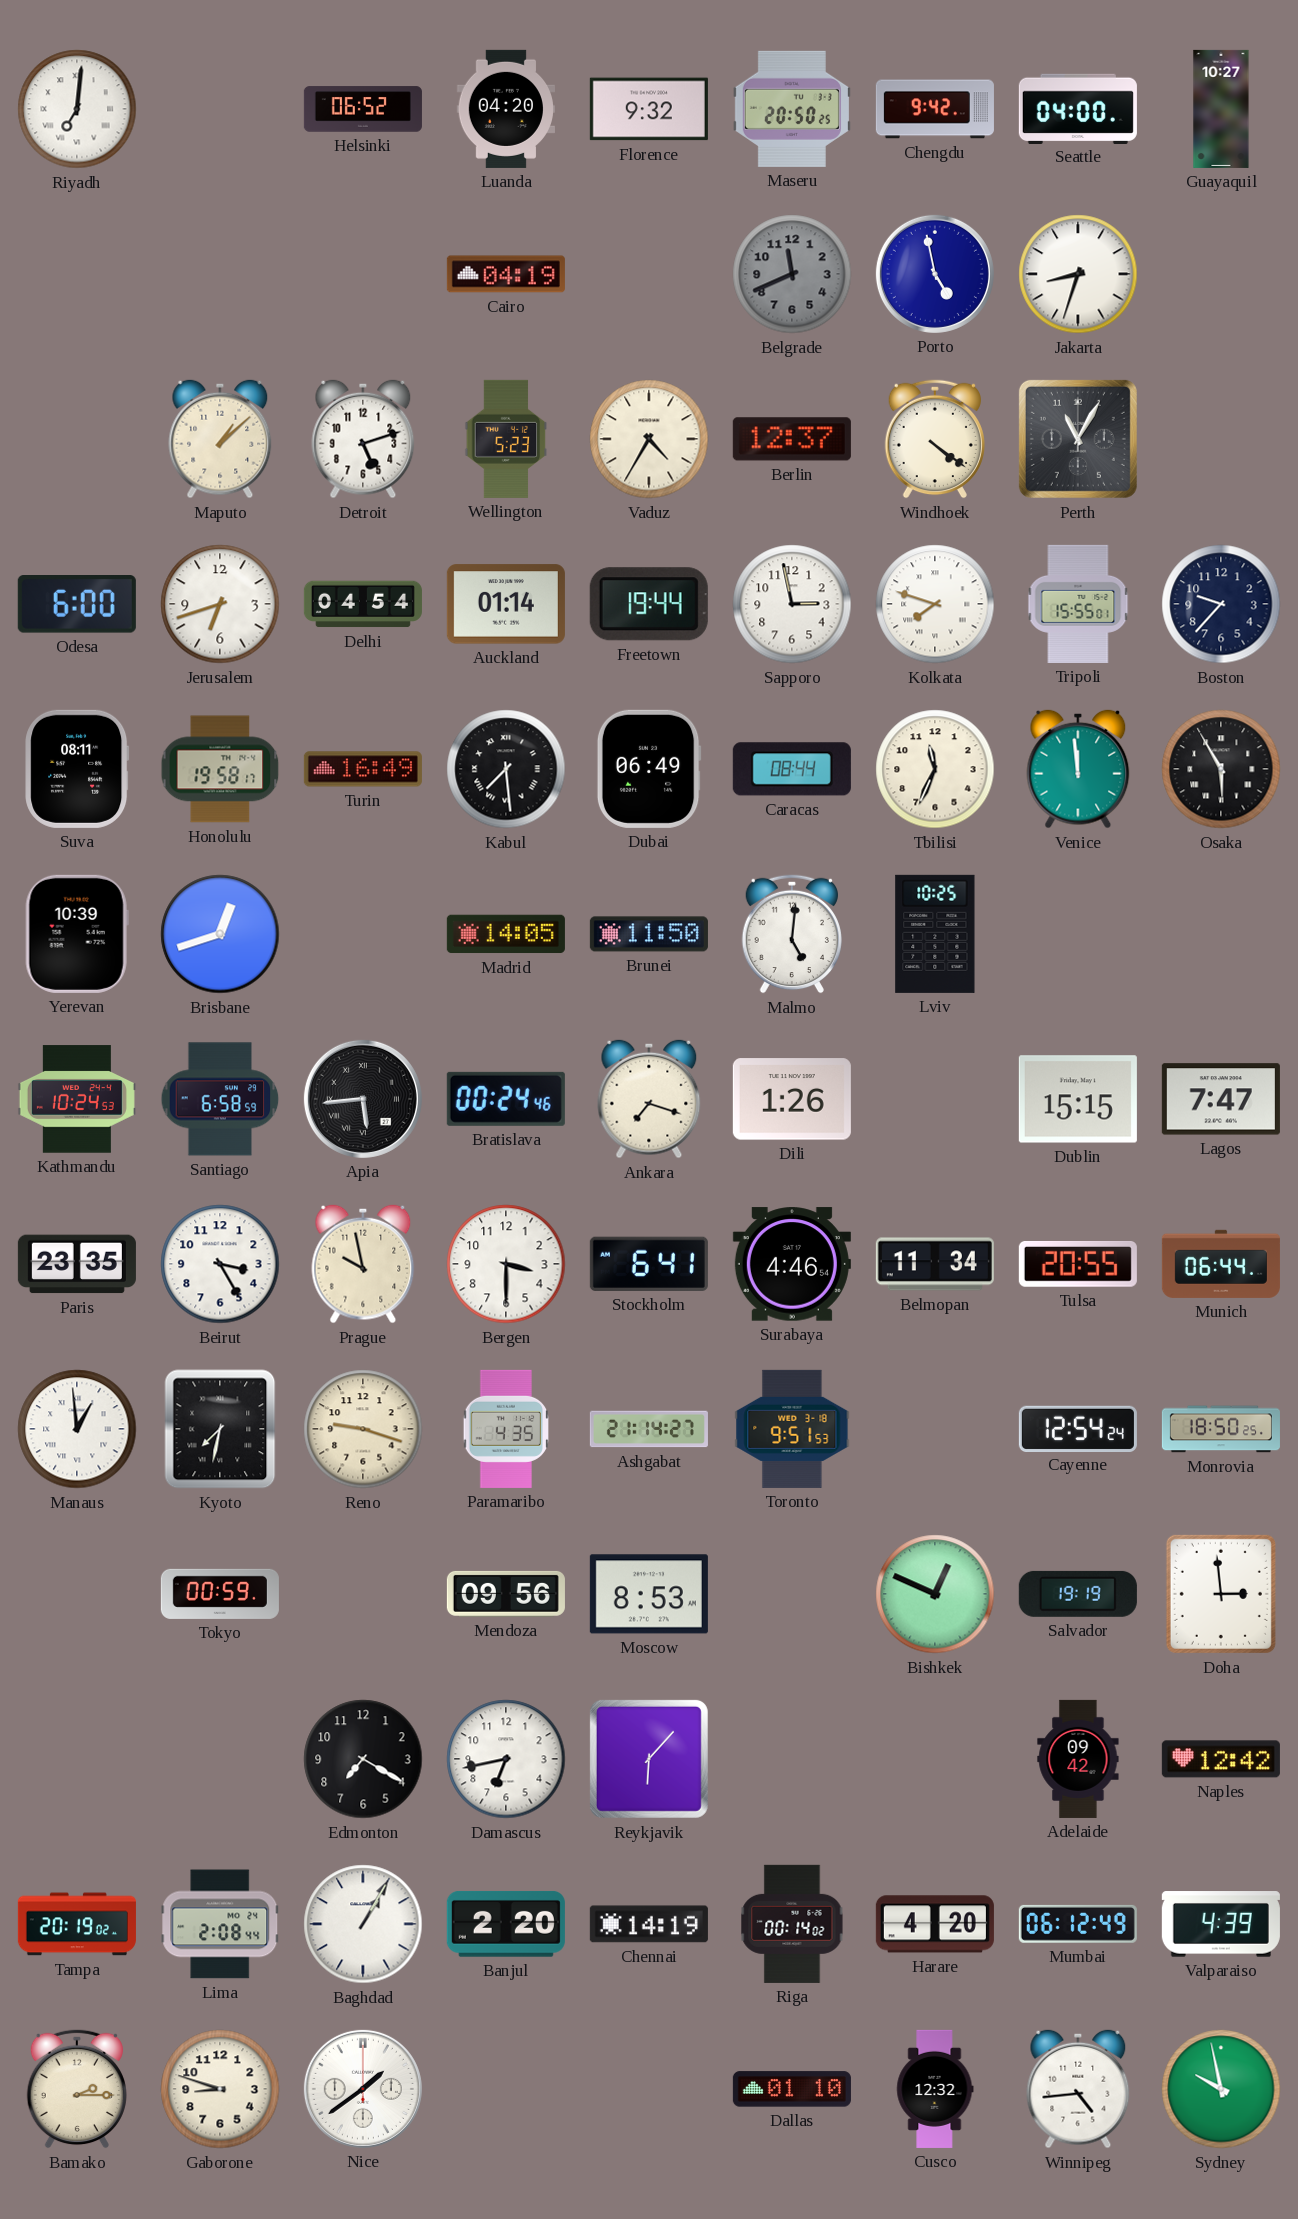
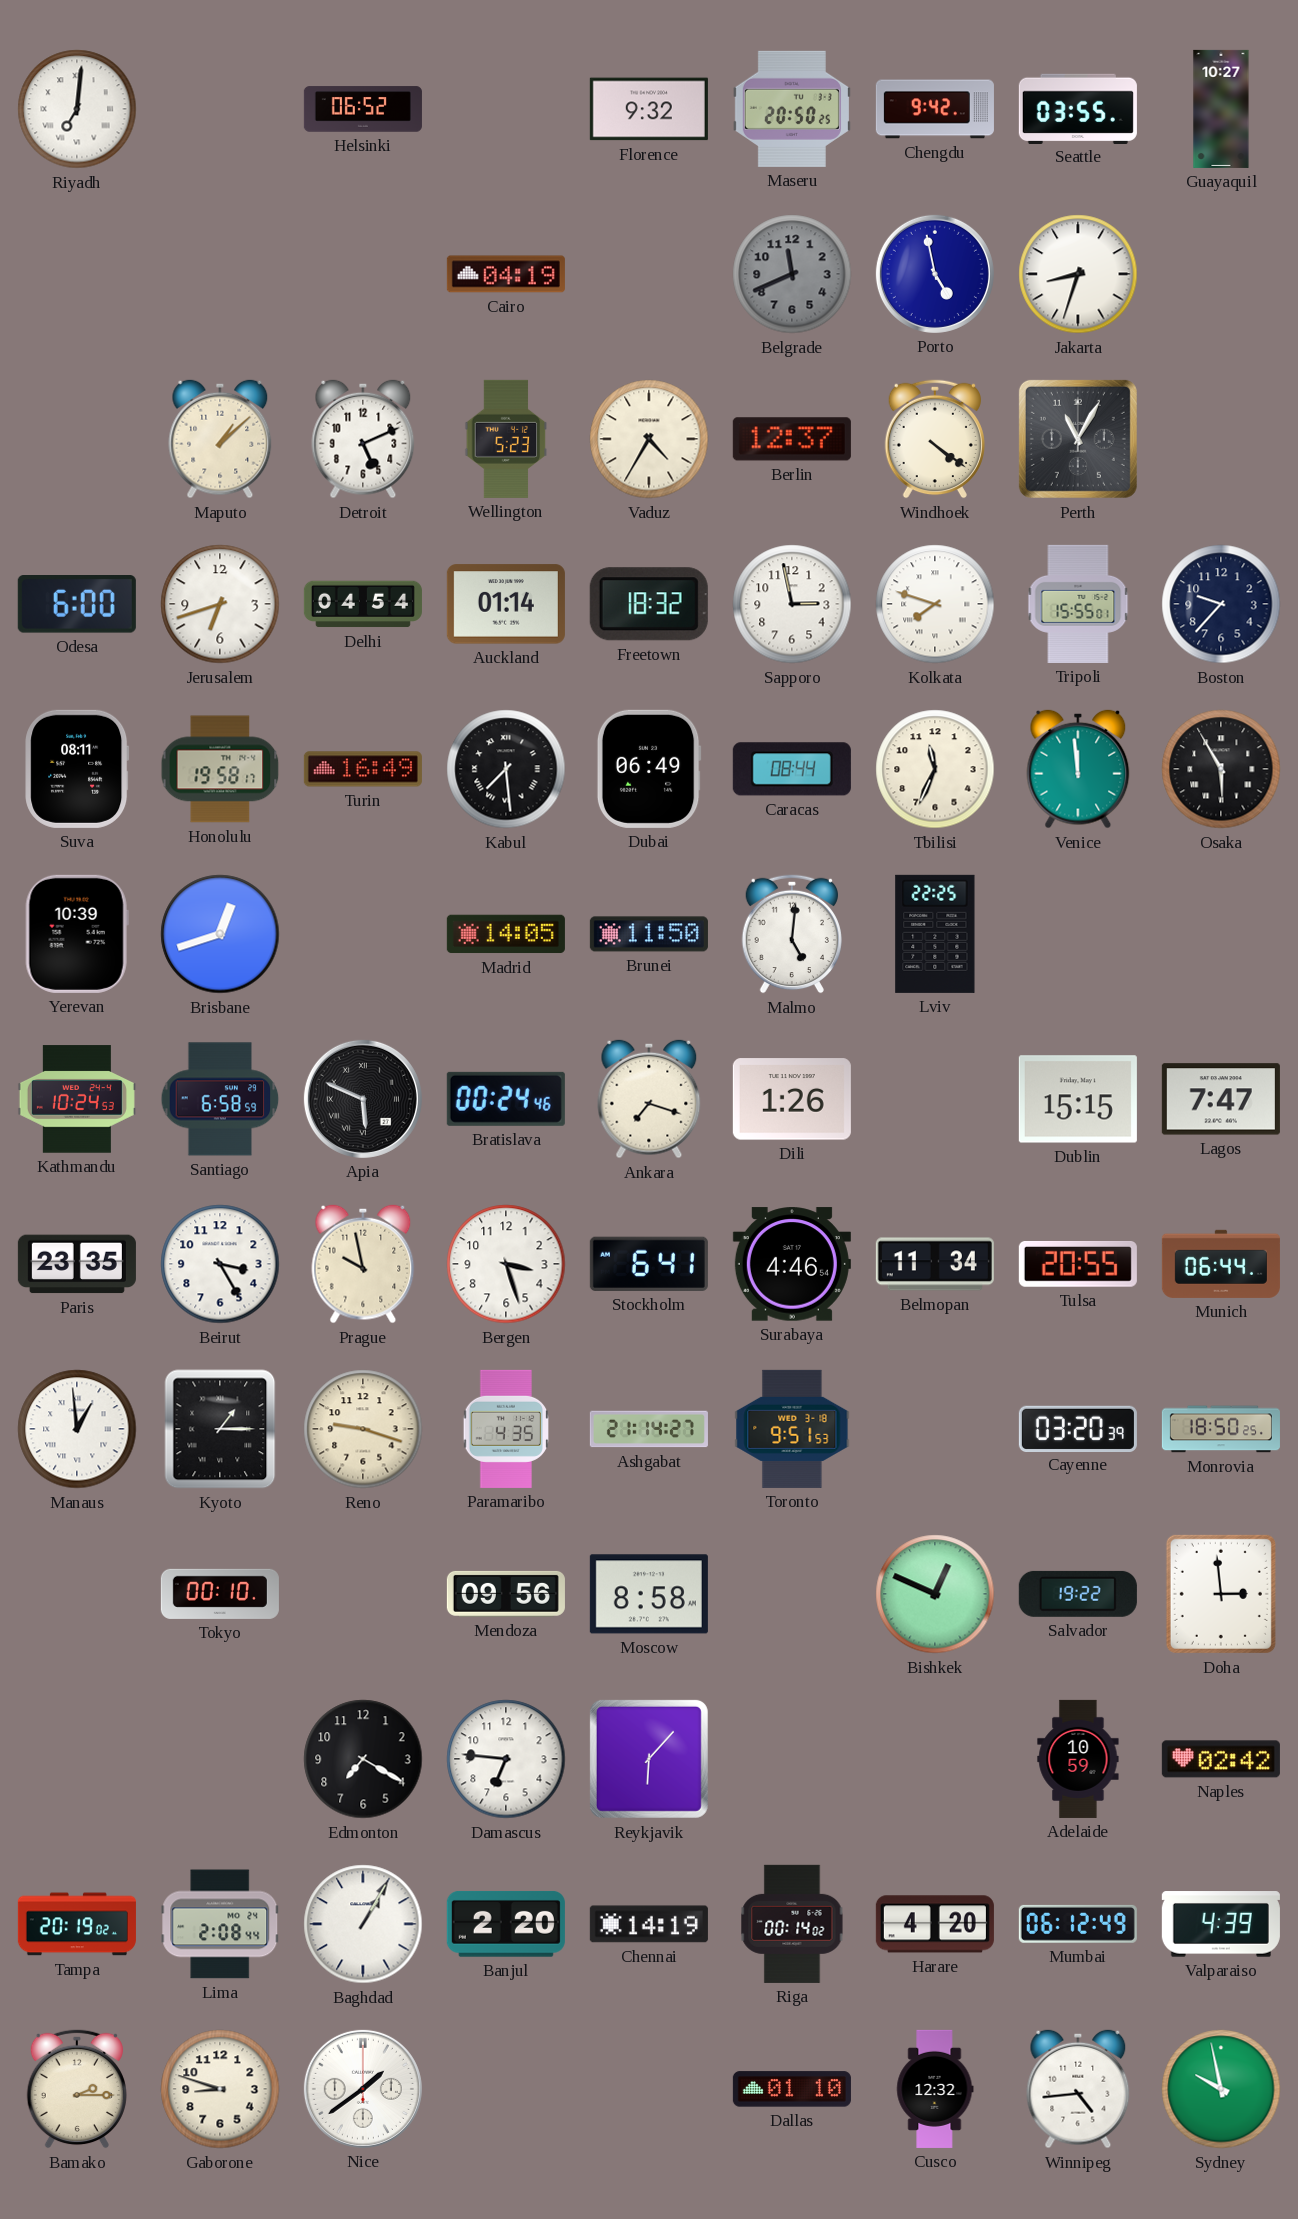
Luanda: 04:20 -> none (505, 109)
Seattle: 04:00 -> 03:55 (1078, 108)
Detroit: 5:12 -> 5:11 (363, 439)
Freetown: 19:44 -> 18:32 (649, 604)
Lviv: 10:25 -> 22:25 (935, 934)
Apia: 5:44 -> 5:49 (363, 1099)
Bergen: 3:30 -> 3:27 (506, 1264)
Kyoto: 7:32 -> 1:15 (220, 1429)
Cayenne: 12:54 -> 03:20 (1078, 1428)
Tokyo: 00:59 -> 00:10 (220, 1594)
Moscow: 8:53 -> 8:58 (649, 1594)
Salvador: 19:19 -> 19:22 (1078, 1594)
Damascus: 6:43 -> 6:46 (506, 1759)
Adelaide: 09:42 -> 10:59 (1078, 1759)
Naples: 12:42 -> 02:42 (1221, 1759)
